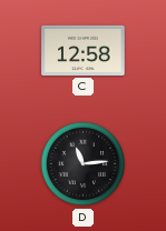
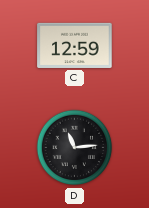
C: 12:58 -> 12:59 (75, 45)
